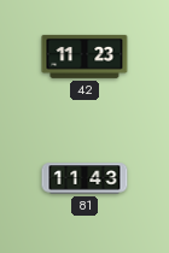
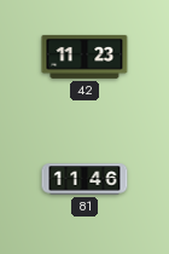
81: 11:43 -> 11:46 (84, 179)
